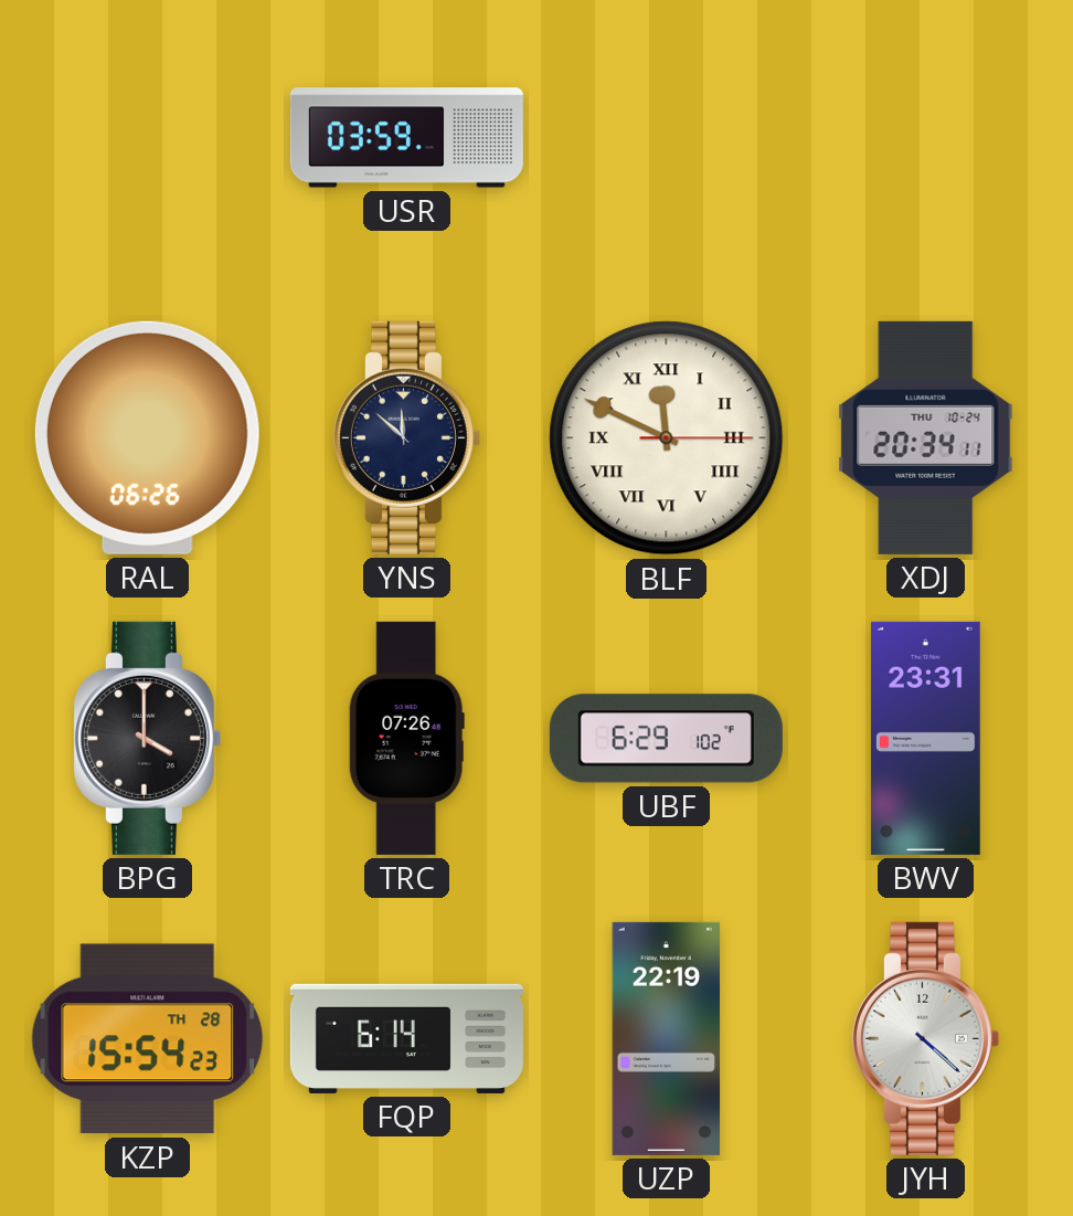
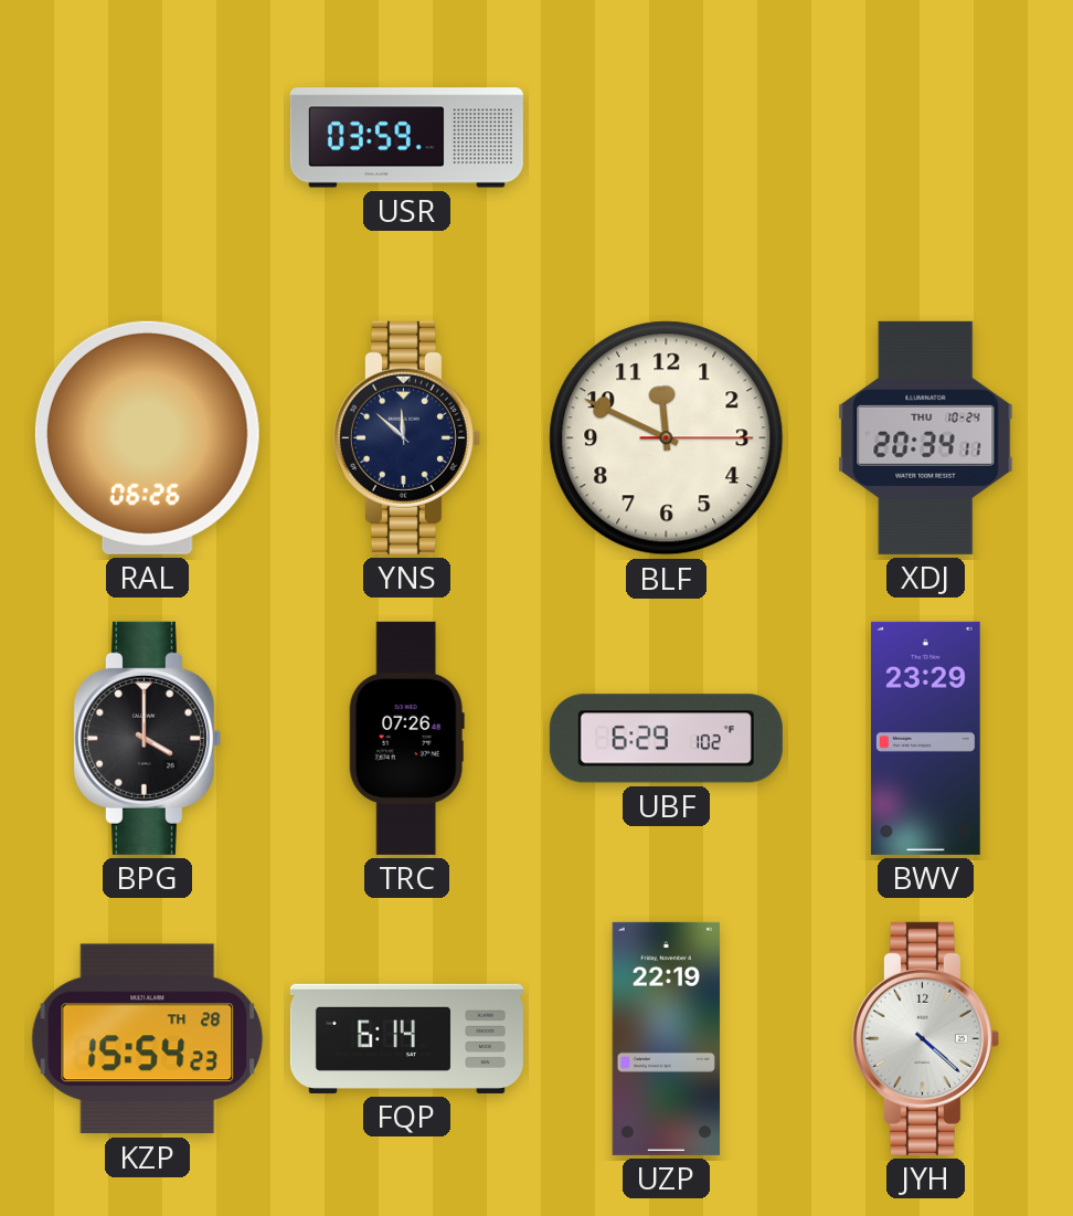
BLF numerals: Roman -> Arabic (667, 438)
BWV: 23:31 -> 23:29 (925, 738)
